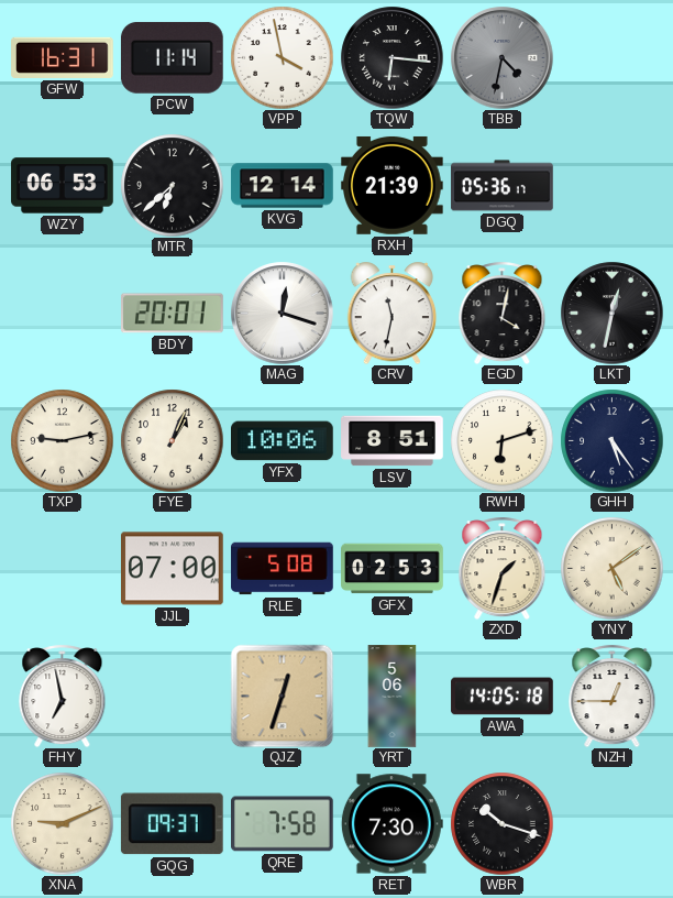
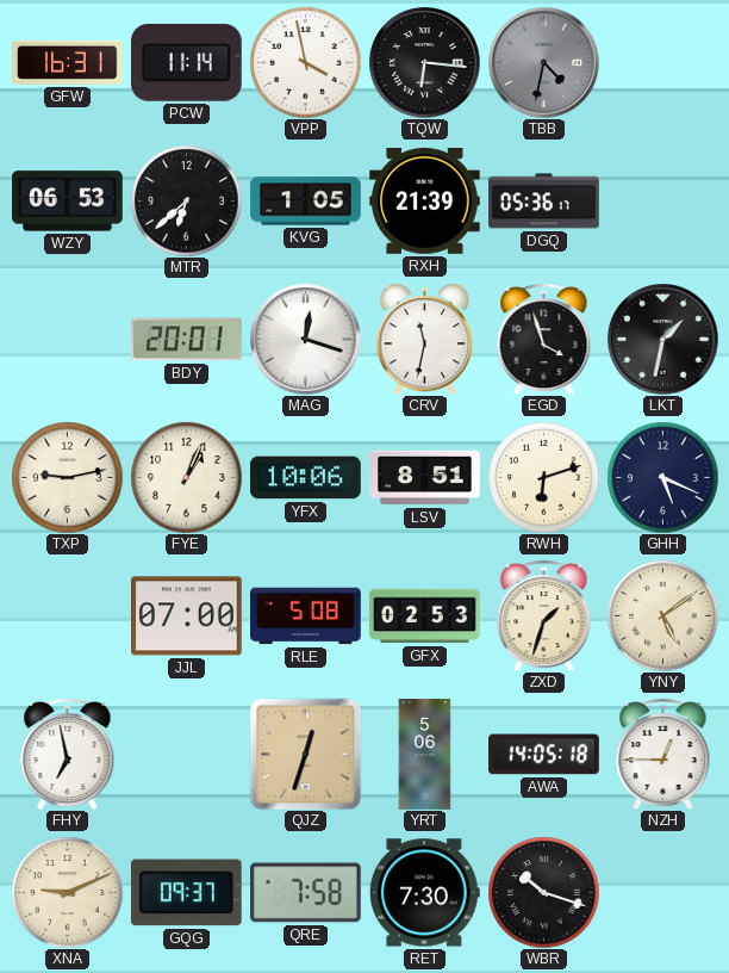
KVG: 12:14 -> 1:05 (306, 202)
EGD: 4:02 -> 3:57 (544, 339)
LKT: 12:32 -> 1:32 (662, 339)
GHH: 5:24 -> 5:19 (662, 477)
